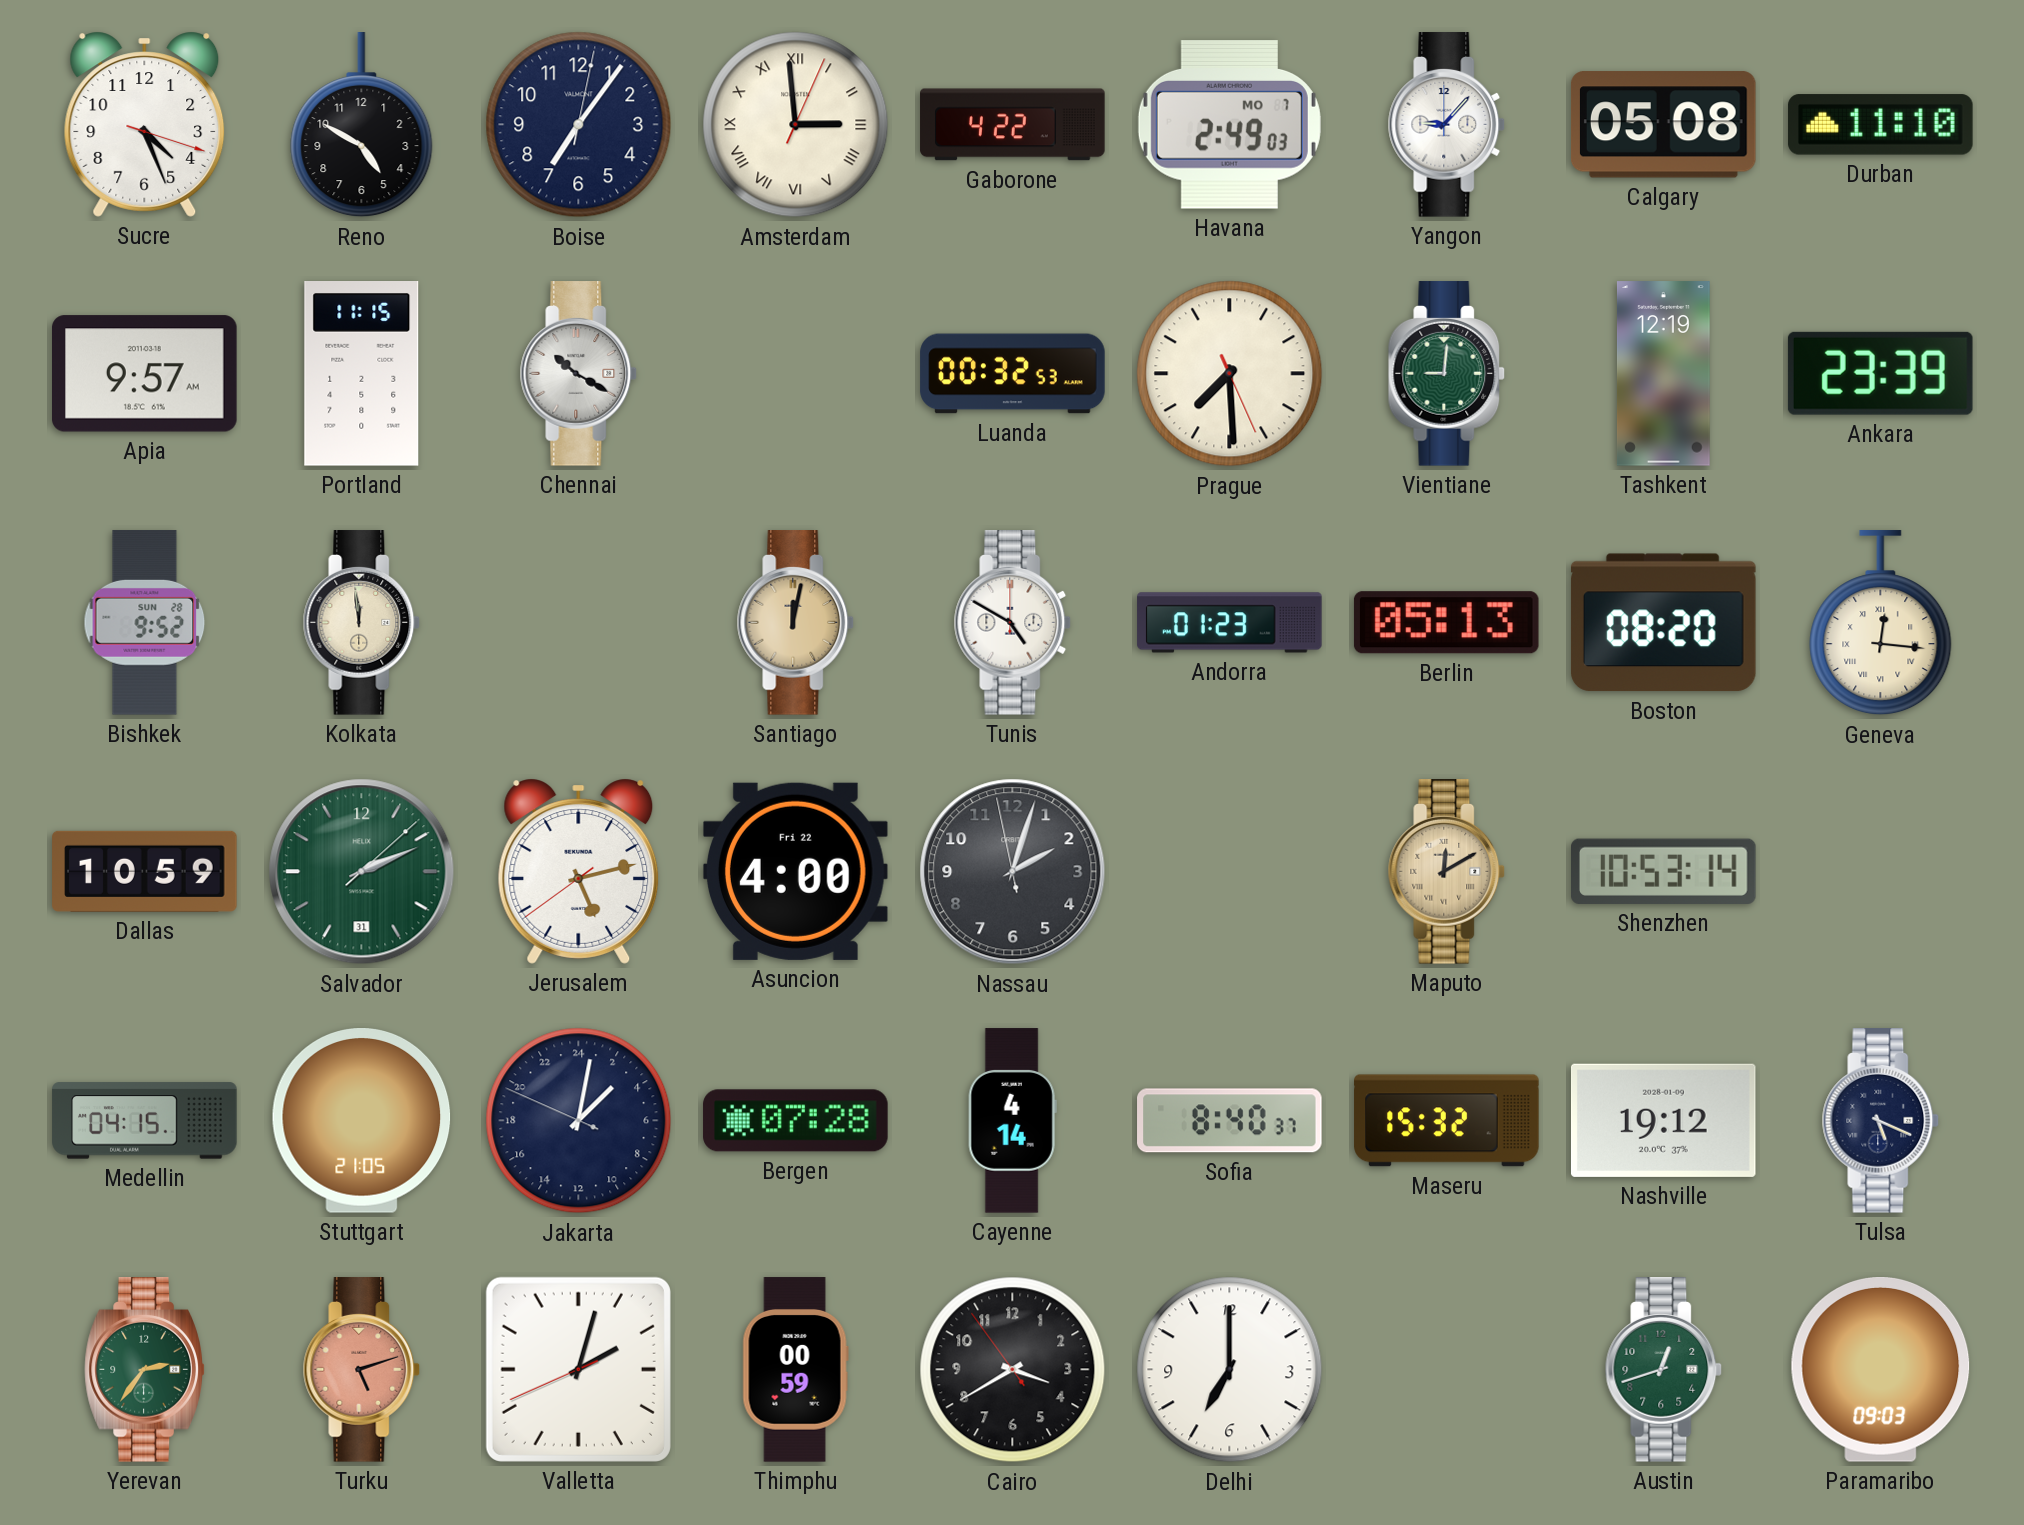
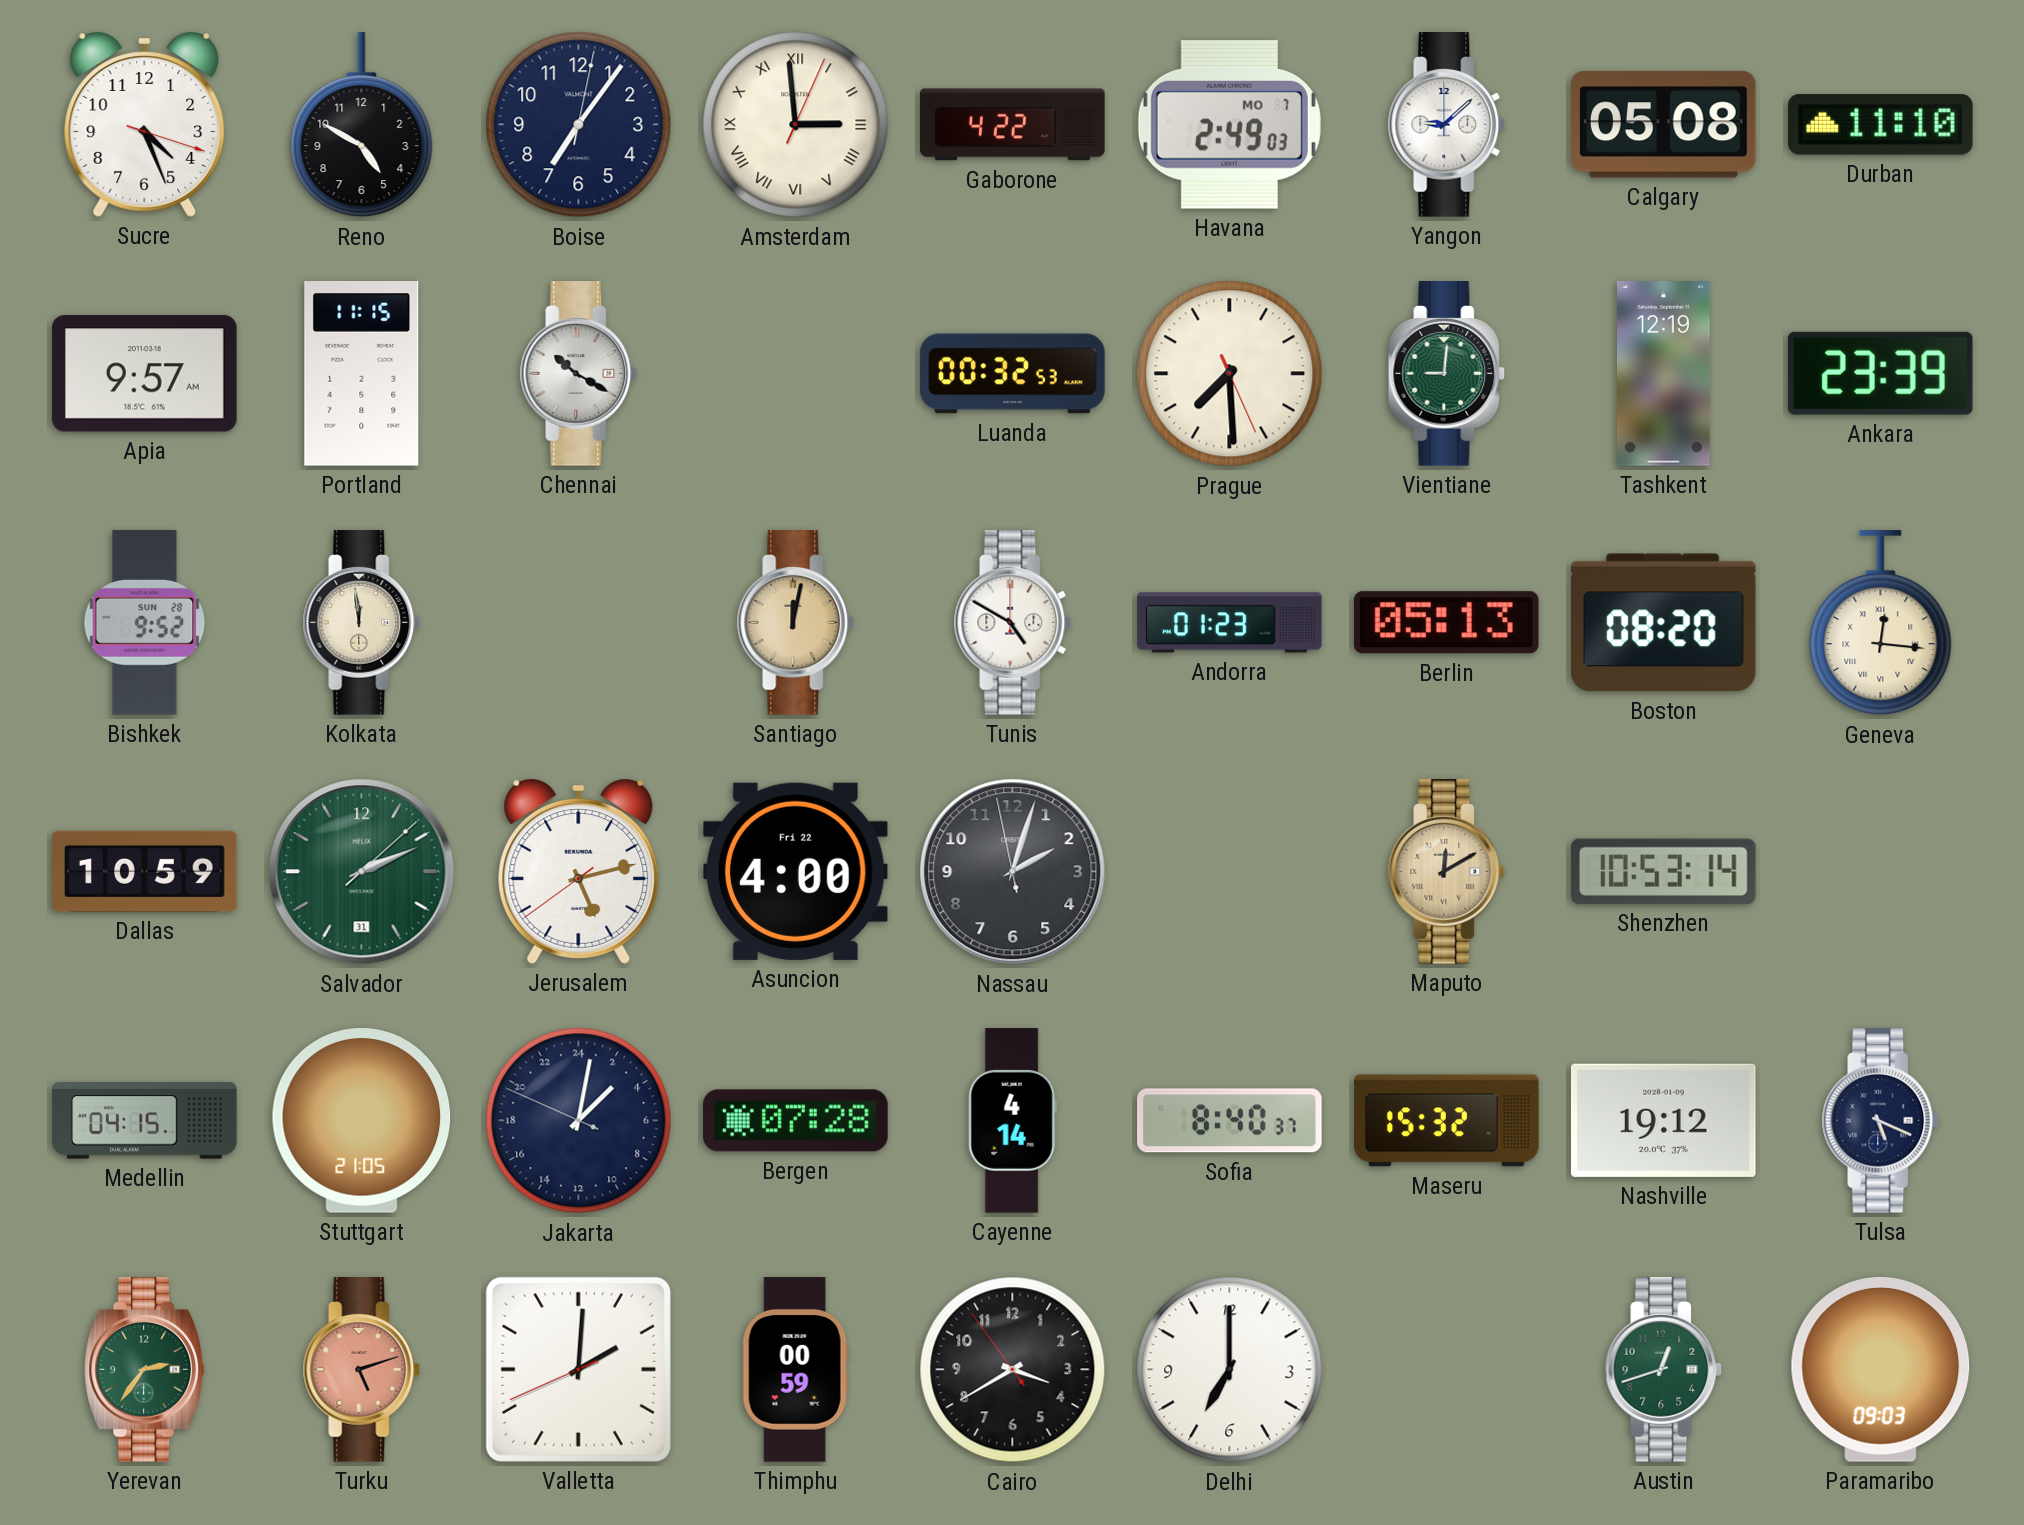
Yangon: 9:07 -> 9:08 (1447, 125)
Valletta: 2:02 -> 2:00 (578, 1369)
